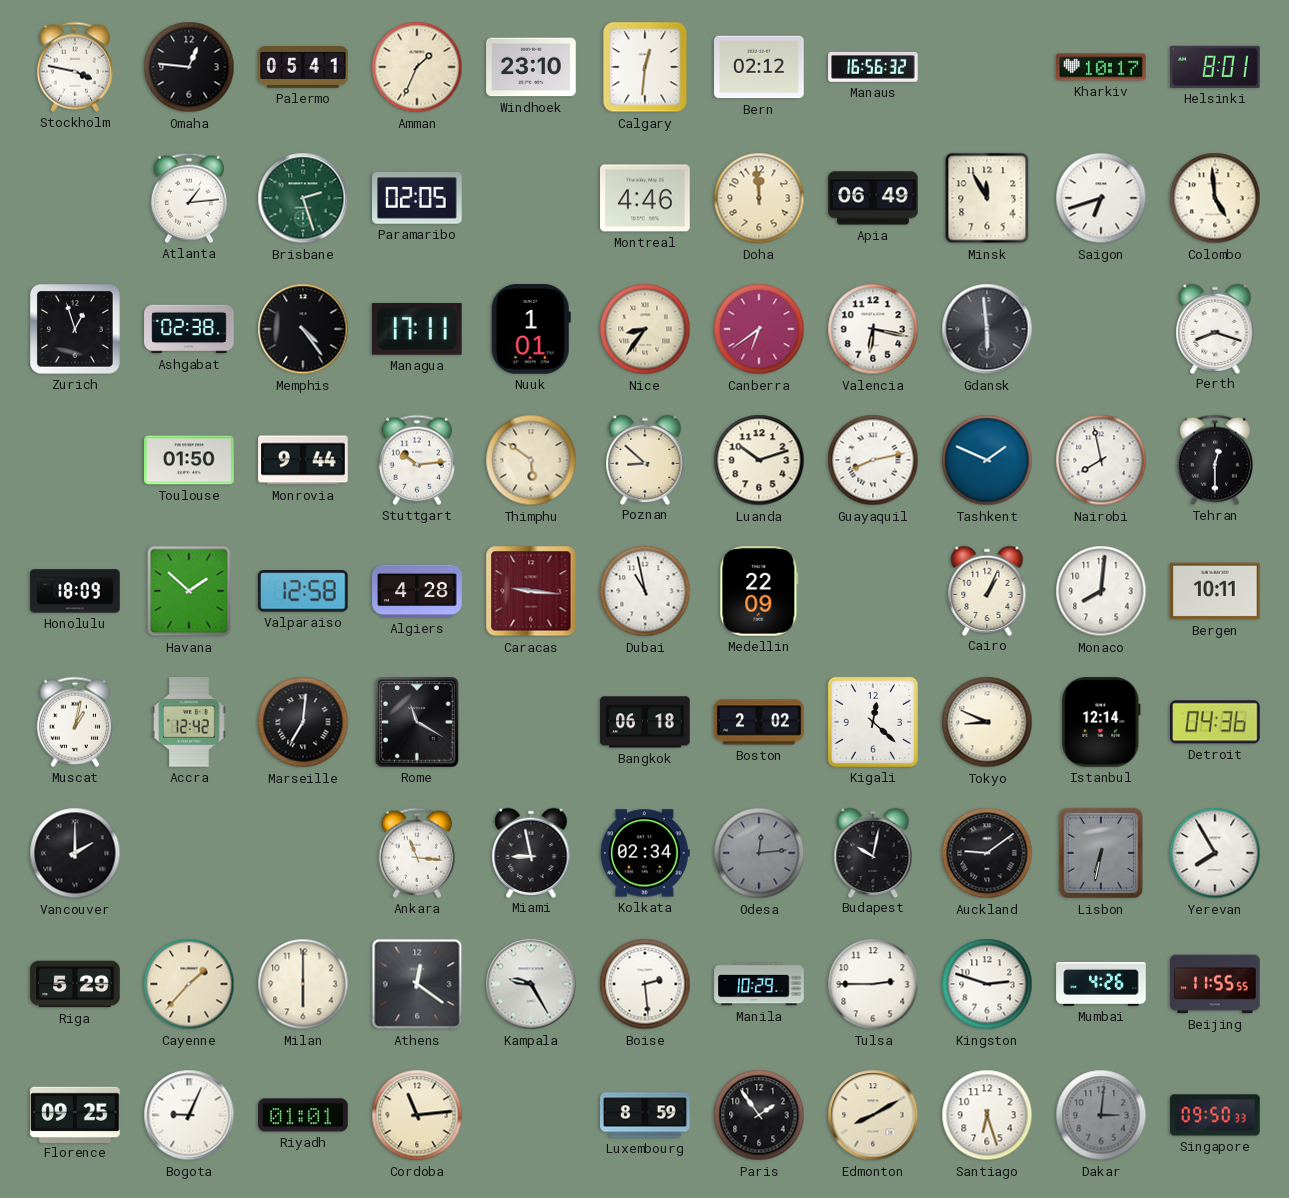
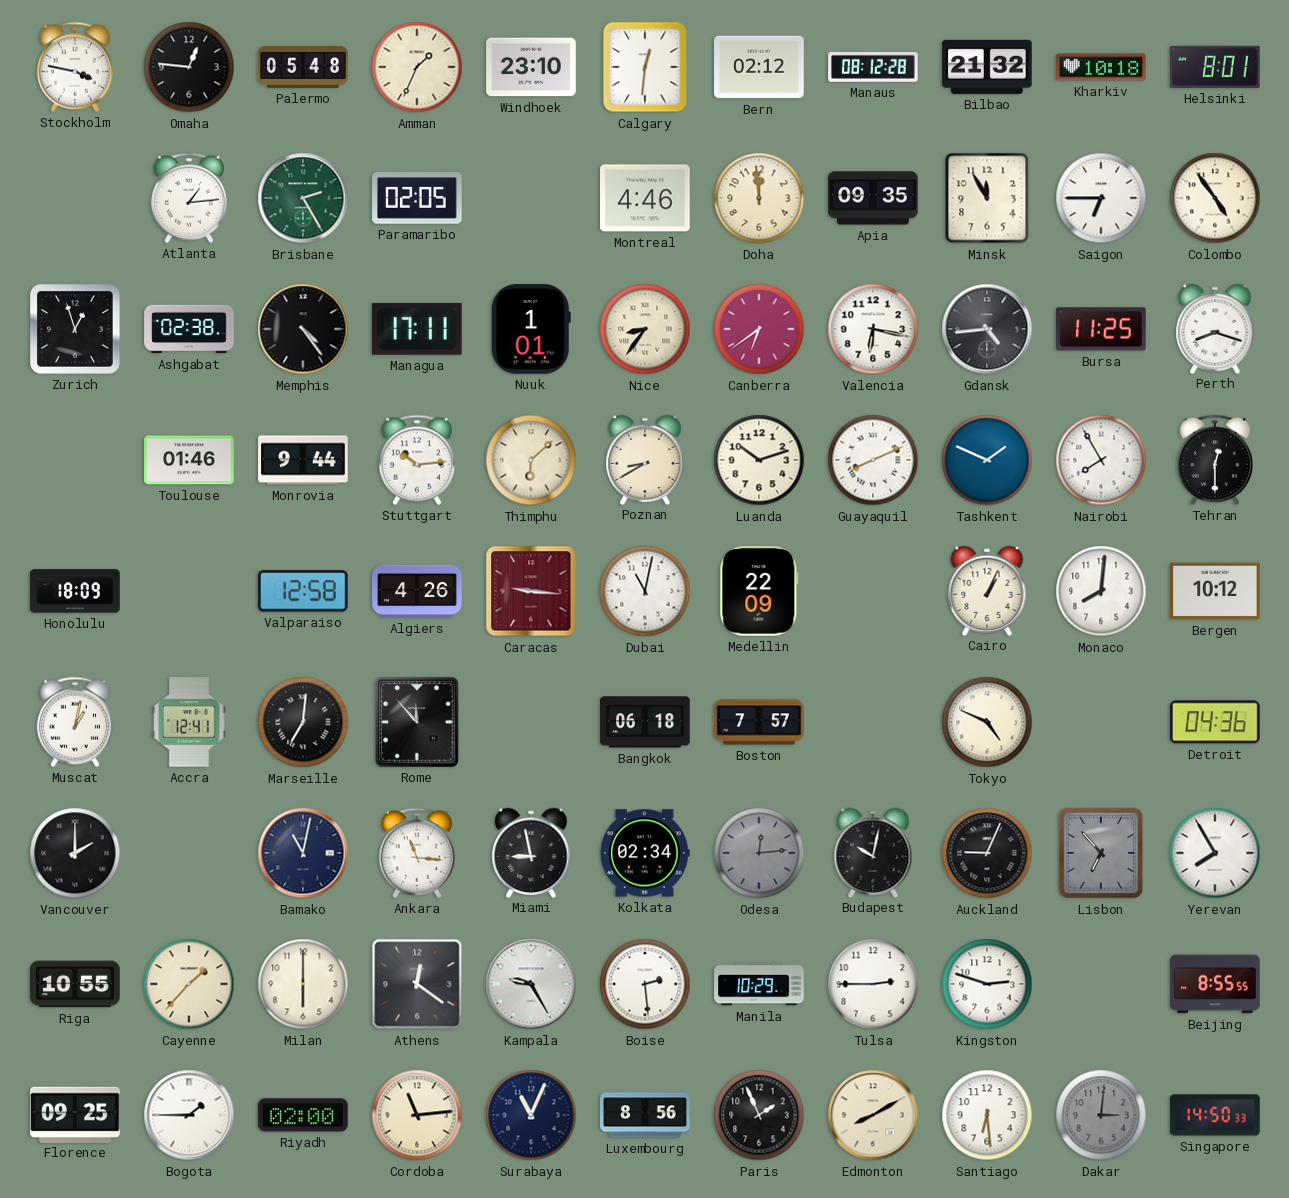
Palermo: 05:41 -> 05:48 (303, 67)
Manaus: 16:56 -> 08:12 (873, 68)
Bilbao: none -> 21:32 (987, 67)
Kharkiv: 10:17 -> 10:18 (1101, 67)
Brisbane: 2:27 -> 2:25 (303, 198)
Apia: 06:49 -> 09:35 (873, 198)
Saigon: 6:42 -> 6:45 (1101, 198)
Colombo: 4:59 -> 4:54 (1215, 198)
Gdansk: 5:59 -> 4:44 (987, 329)
Bursa: none -> 11:25 (1101, 329)
Toulouse: 01:50 -> 01:46 (189, 460)
Thimphu: 5:51 -> 6:08 (531, 460)
Poznan: 8:52 -> 8:40 (645, 459)
Guayaquil: 8:13 -> 8:11 (873, 460)
Nairobi: 7:58 -> 7:55 (1101, 460)
Havana: 1:52 -> none (189, 591)
Algiers: 4:28 -> 4:26 (417, 591)
Dubai: 10:58 -> 11:02 (645, 591)
Bergen: 10:11 -> 10:12 (1215, 591)
Accra: 12:42 -> 12:41 (189, 722)
Rome: 11:20 -> 11:53 (417, 722)
Boston: 2:02 -> 7:57 (759, 722)
Kigali: 12:22 -> none (873, 722)
Tokyo: 8:49 -> 4:49 (987, 722)
Istanbul: 12:14 -> none (1102, 722)
Bamako: none -> 11:02 (303, 853)
Auckland: 9:09 -> 9:04 (987, 853)
Lisbon: 6:32 -> 6:53 (1101, 853)
Riga: 5:29 -> 10:55 (75, 984)
Mumbai: 4:26 -> none (1101, 984)
Beijing: 11:55 -> 8:55 (1215, 984)
Bogota: 9:04 -> 1:45 (189, 1115)
Riyadh: 01:01 -> 02:00 (303, 1115)
Surabaya: none -> 11:04 (531, 1115)
Luxembourg: 8:59 -> 8:56 (645, 1115)
Paris: 1:54 -> 1:56 (759, 1115)
Santiago: 6:27 -> 6:29 (987, 1115)
Singapore: 09:50 -> 14:50 (1215, 1115)
